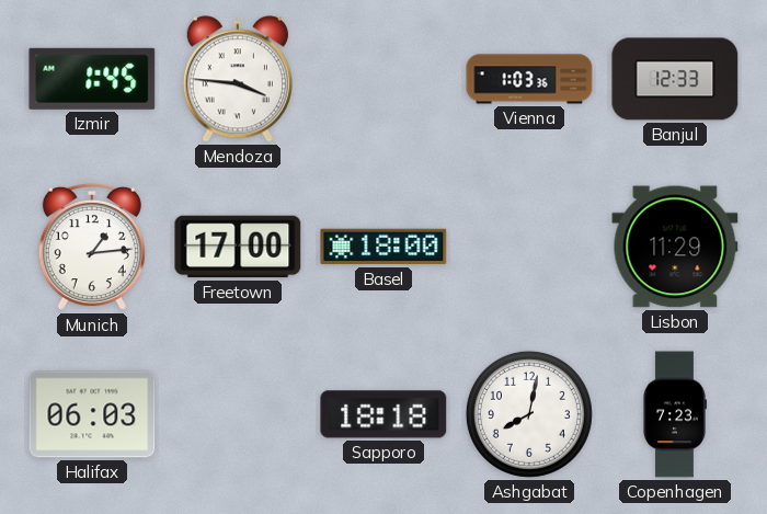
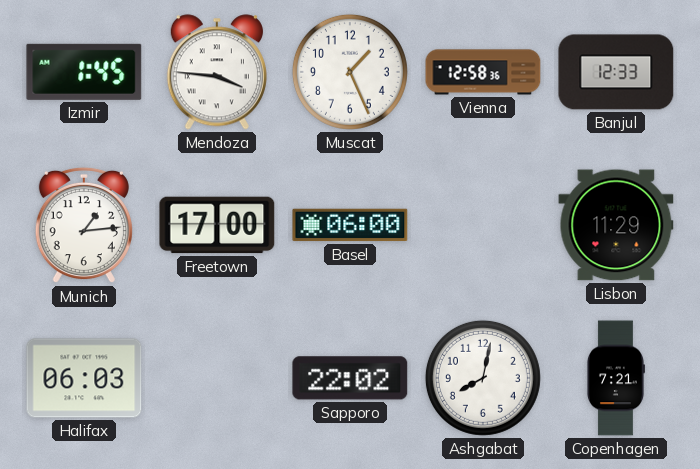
Muscat: none -> 1:26 (350, 72)
Vienna: 1:03 -> 12:58 (483, 72)
Basel: 18:00 -> 06:00 (350, 225)
Sapporo: 18:18 -> 22:02 (350, 378)
Copenhagen: 7:23 -> 7:21 (615, 378)
